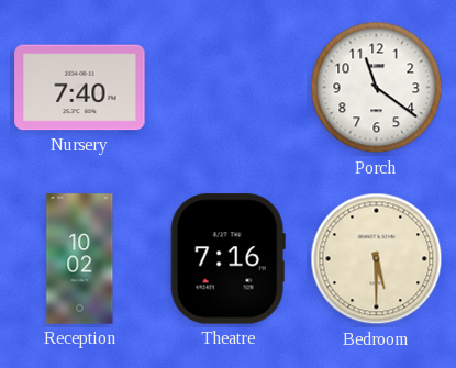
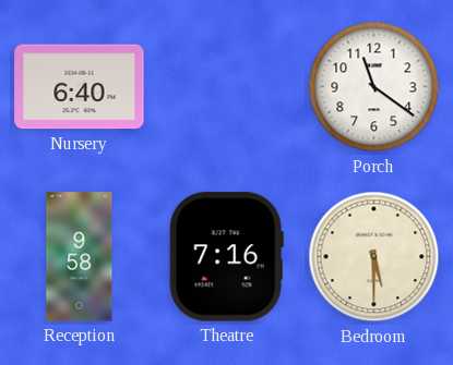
Nursery: 7:40 -> 6:40 (80, 87)
Reception: 10:02 -> 9:58 (80, 257)
